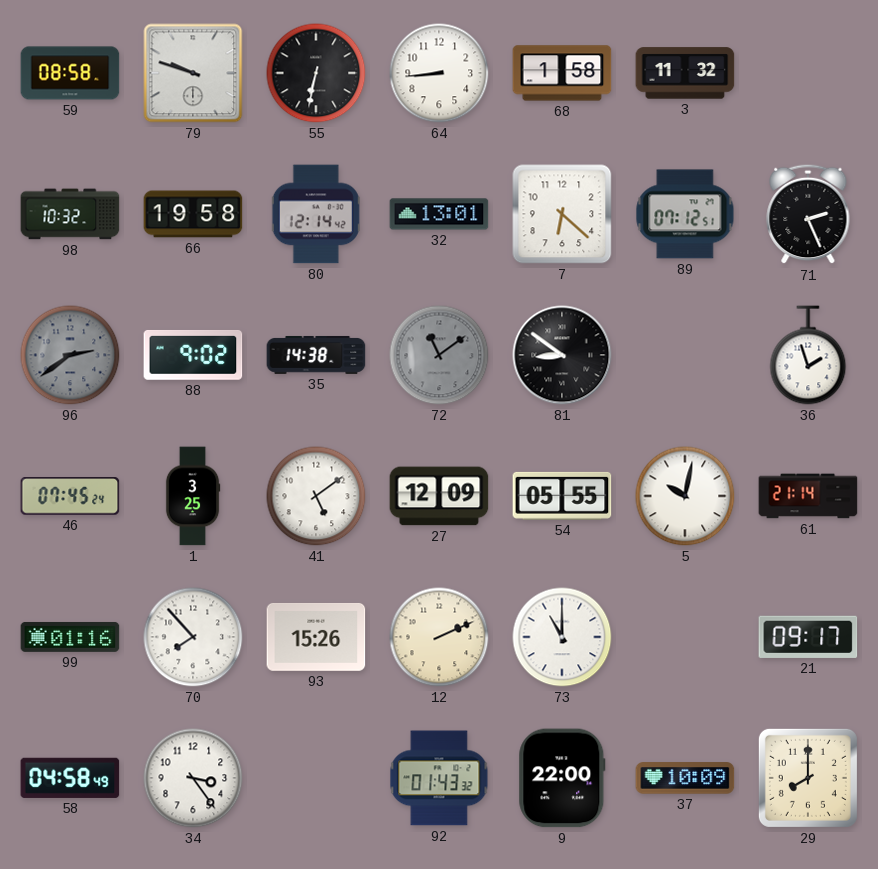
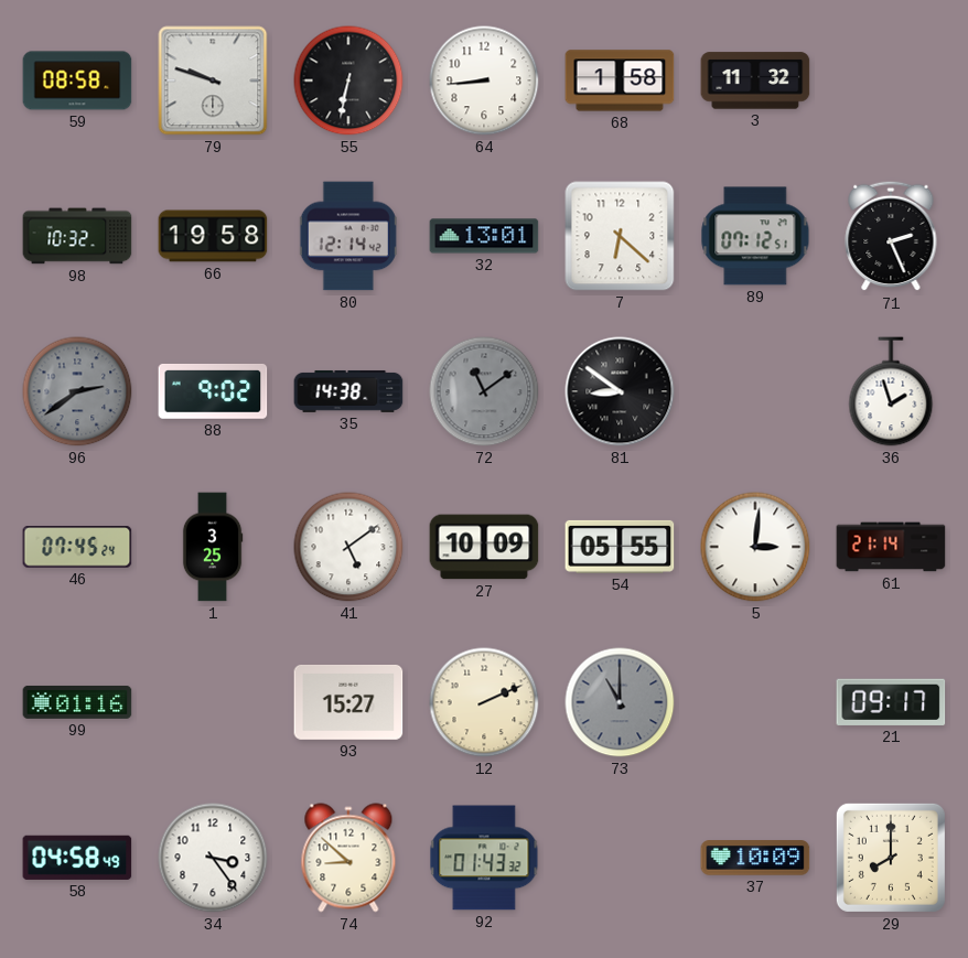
27: 12:09 -> 10:09 (484, 547)
5: 10:02 -> 3:01 (755, 547)
70: 7:53 -> none (193, 637)
93: 15:26 -> 15:27 (348, 702)
73 dial: white -> grey (620, 702)
74: none -> 8:52 (348, 858)
9: 22:00 -> none (562, 778)
